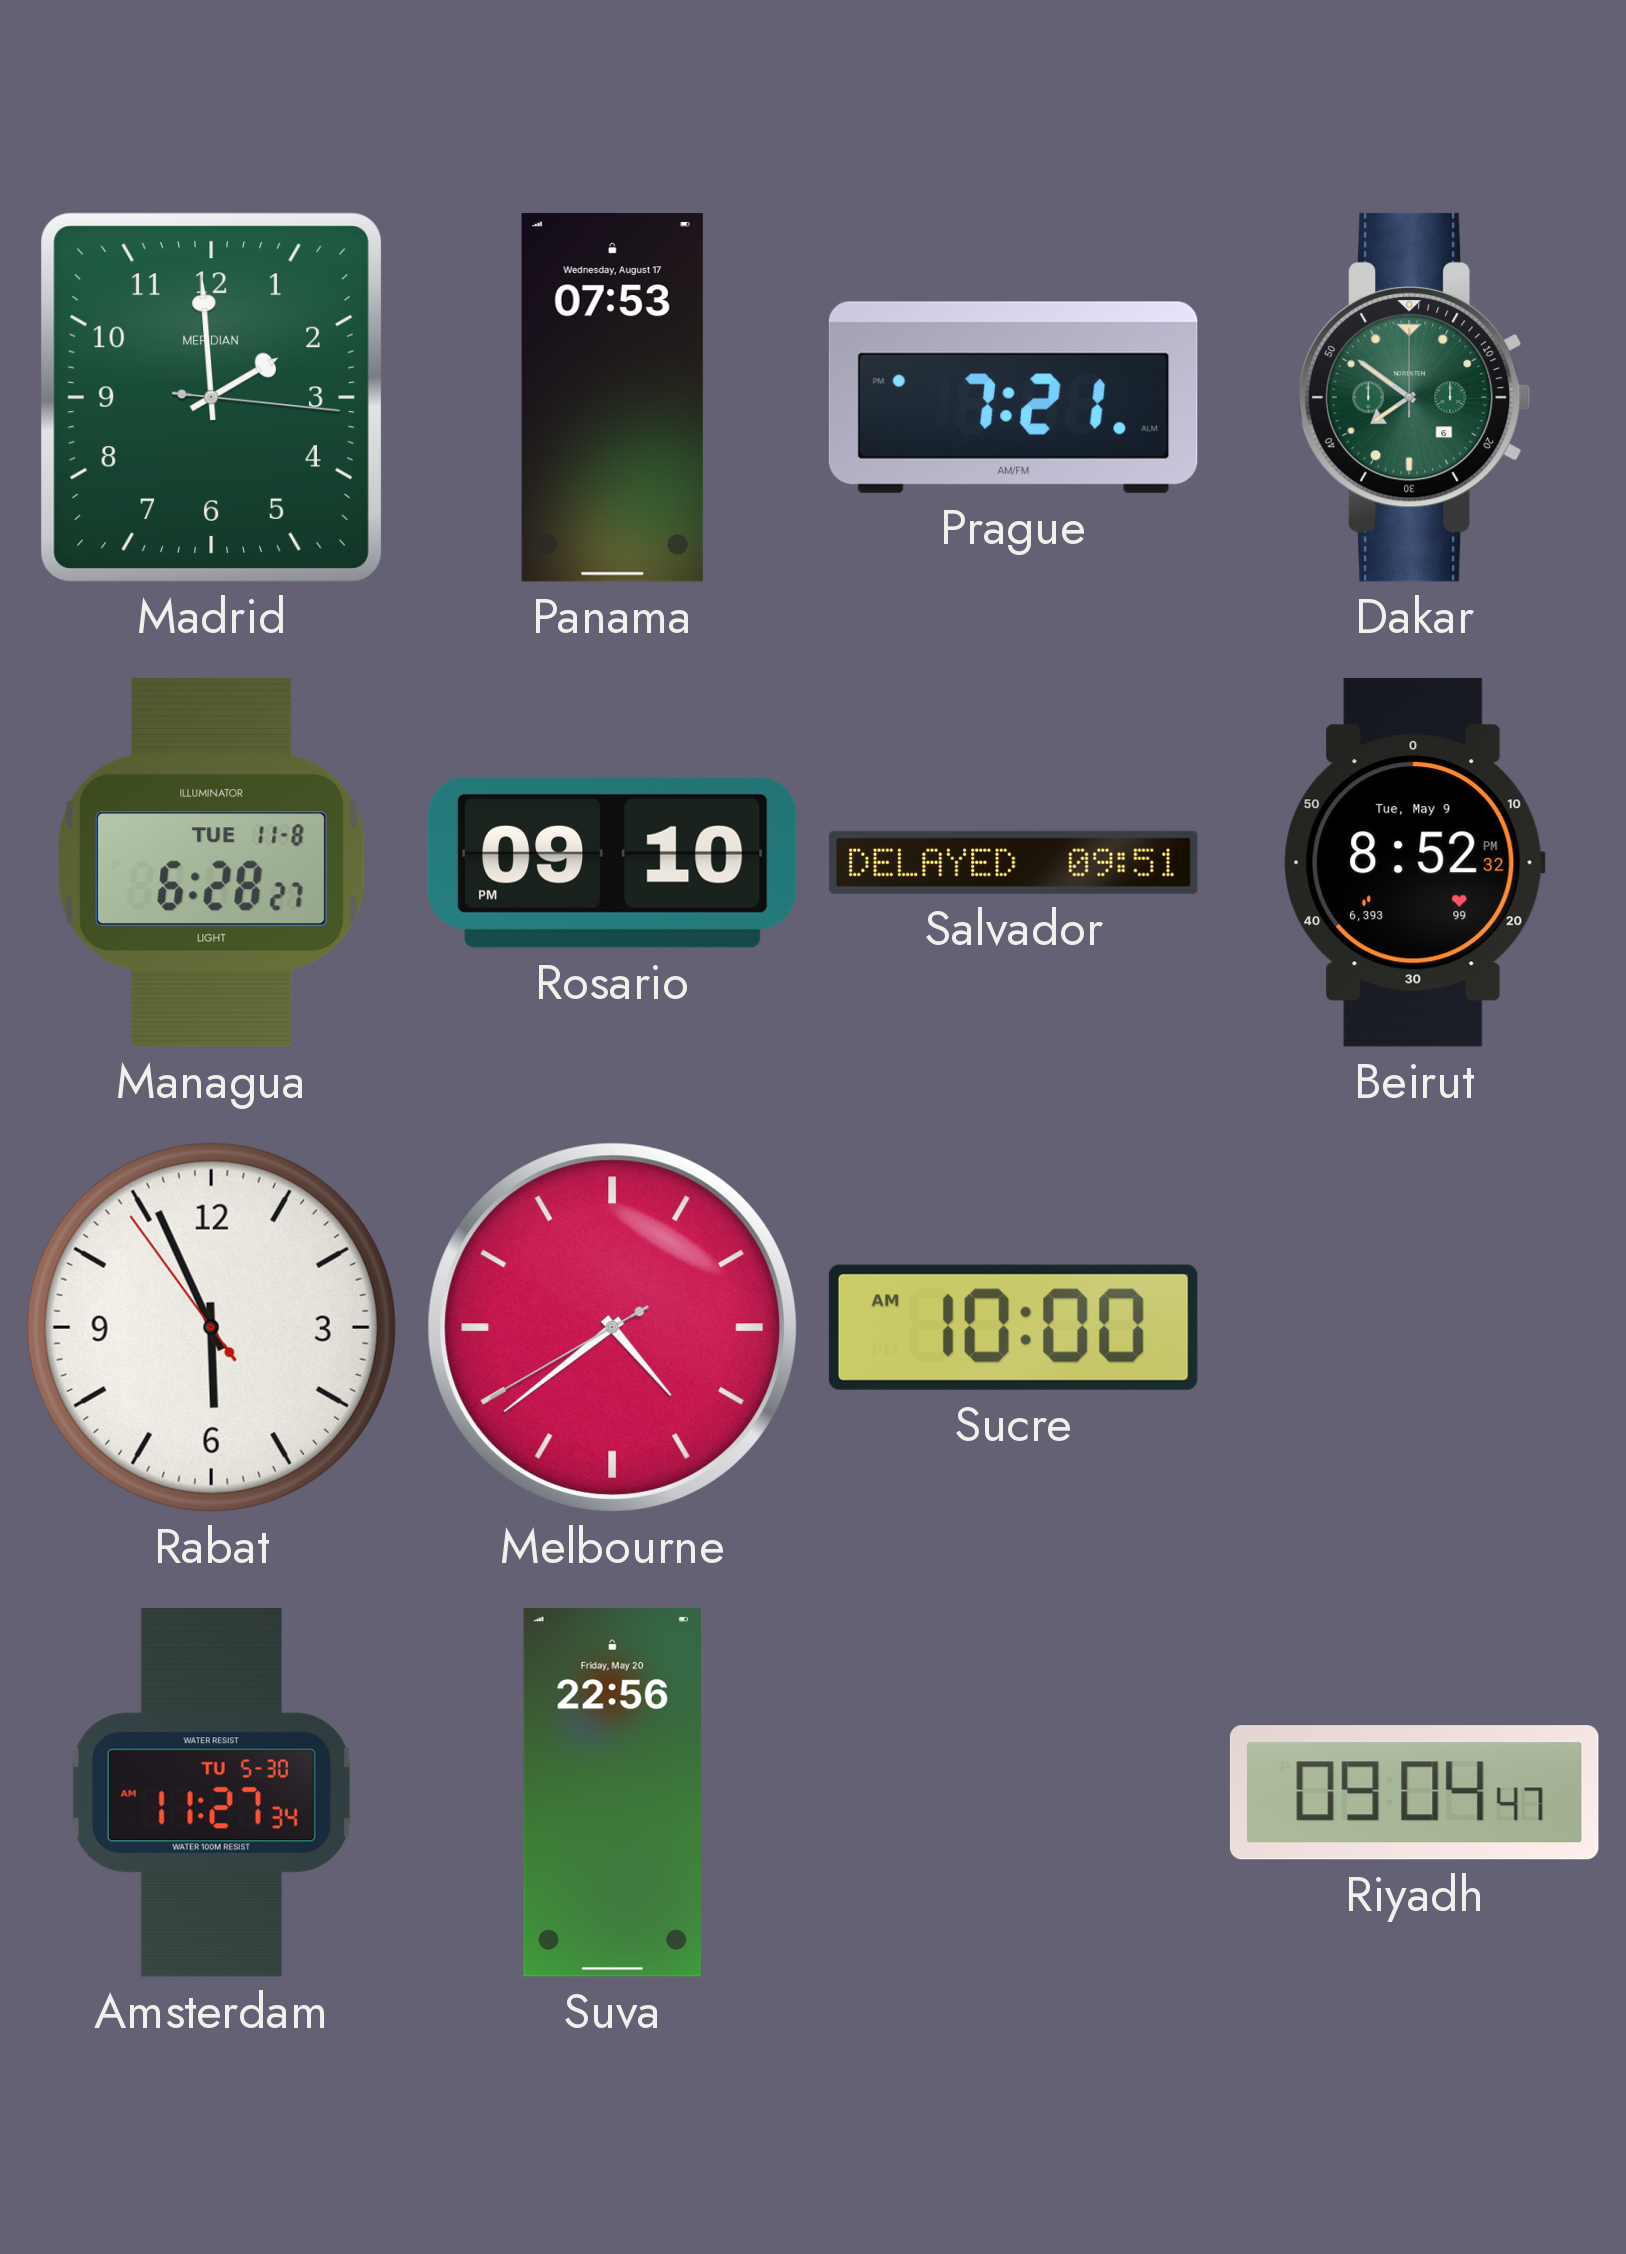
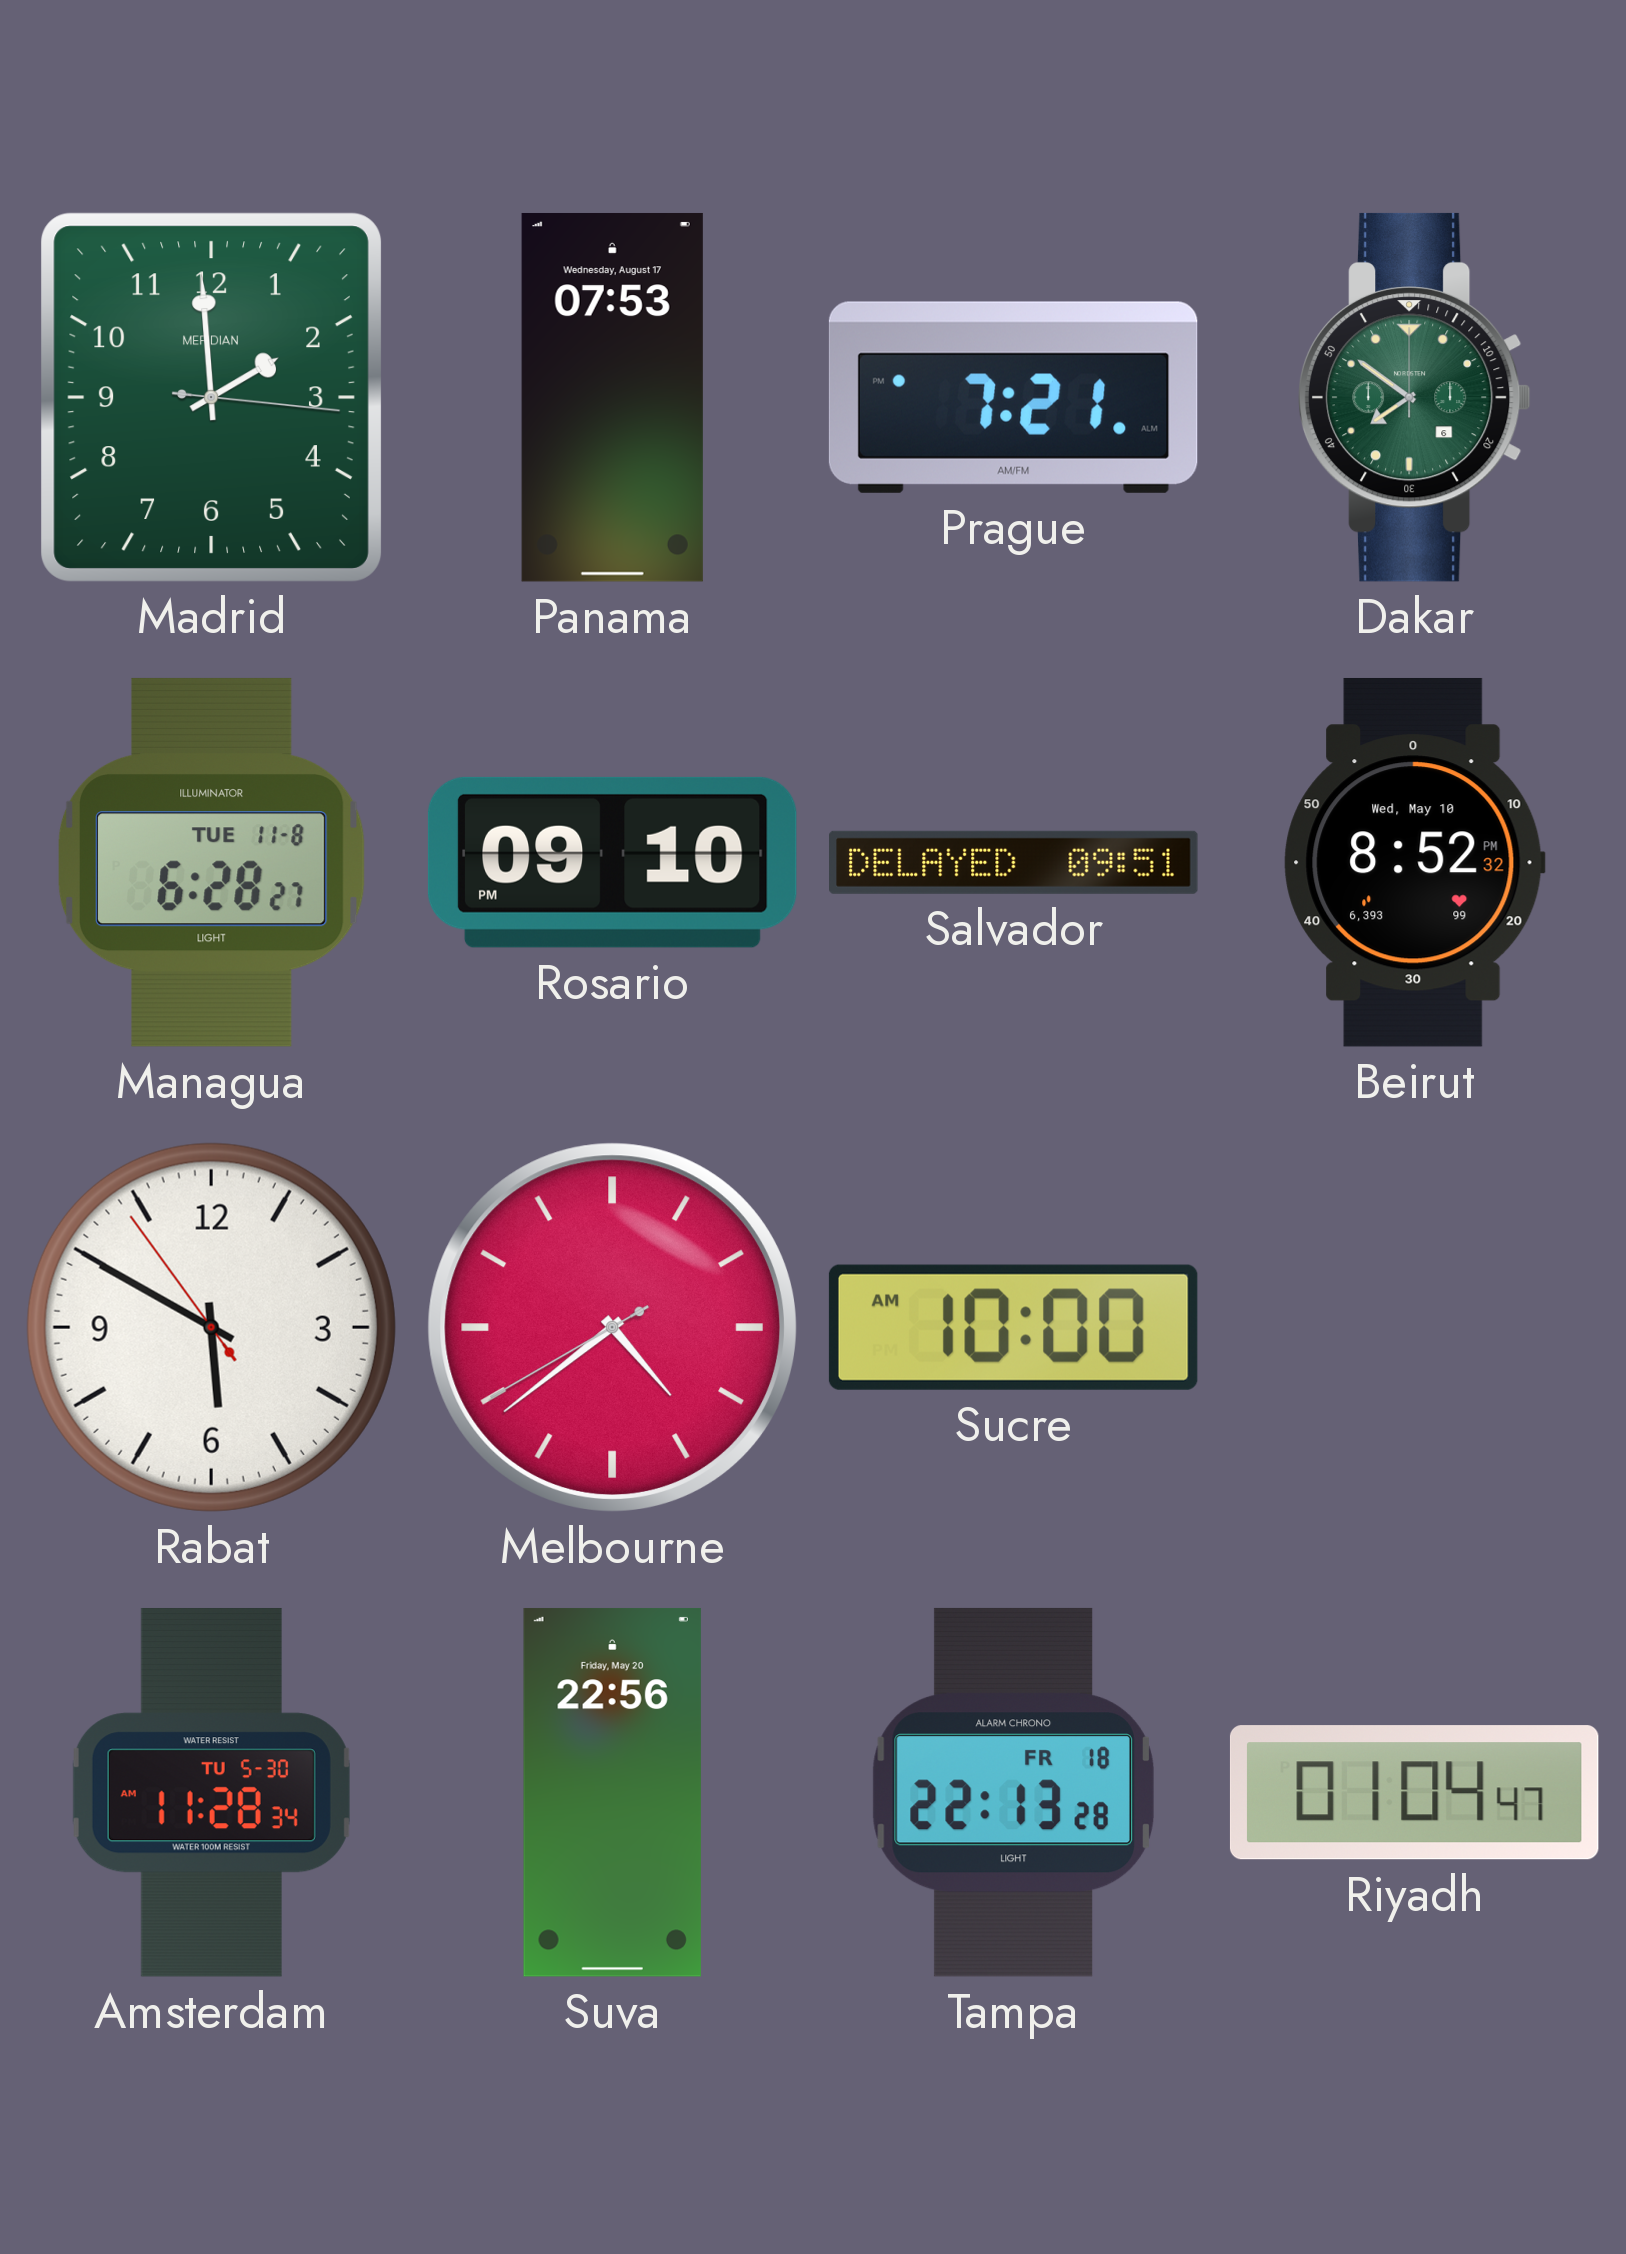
Beirut date: Tue, May 9 -> Wed, May 10 (1414, 862)
Rabat: 5:55 -> 5:49 (211, 1327)
Amsterdam: 11:27 -> 11:28 (211, 1792)
Tampa: none -> 22:13 (1013, 1792)
Riyadh: 09:04 -> 01:04 (1414, 1793)
